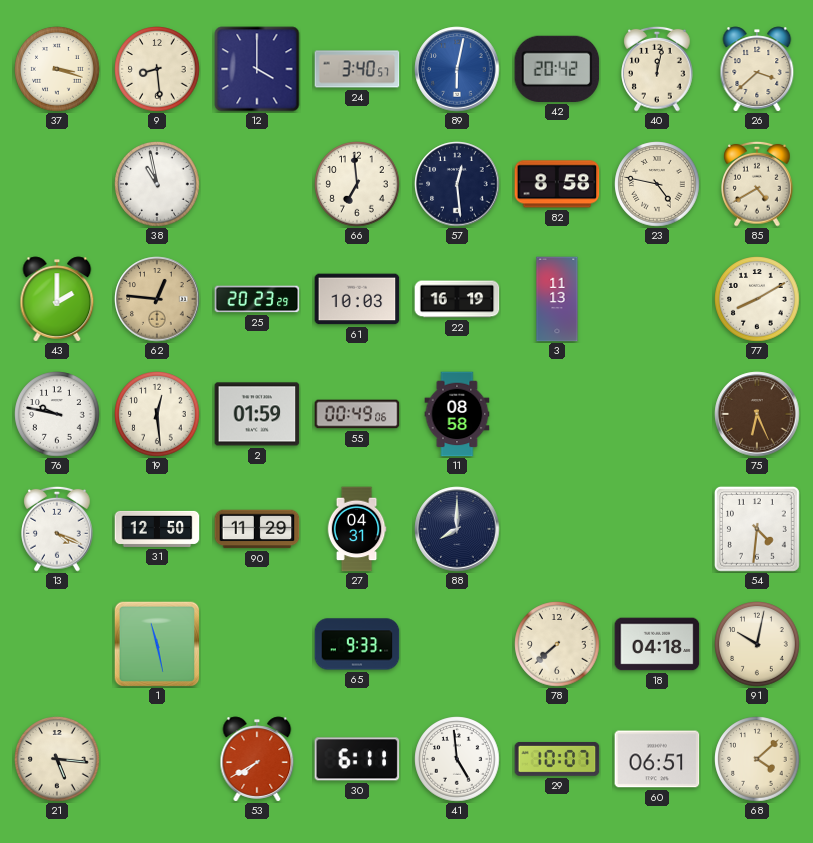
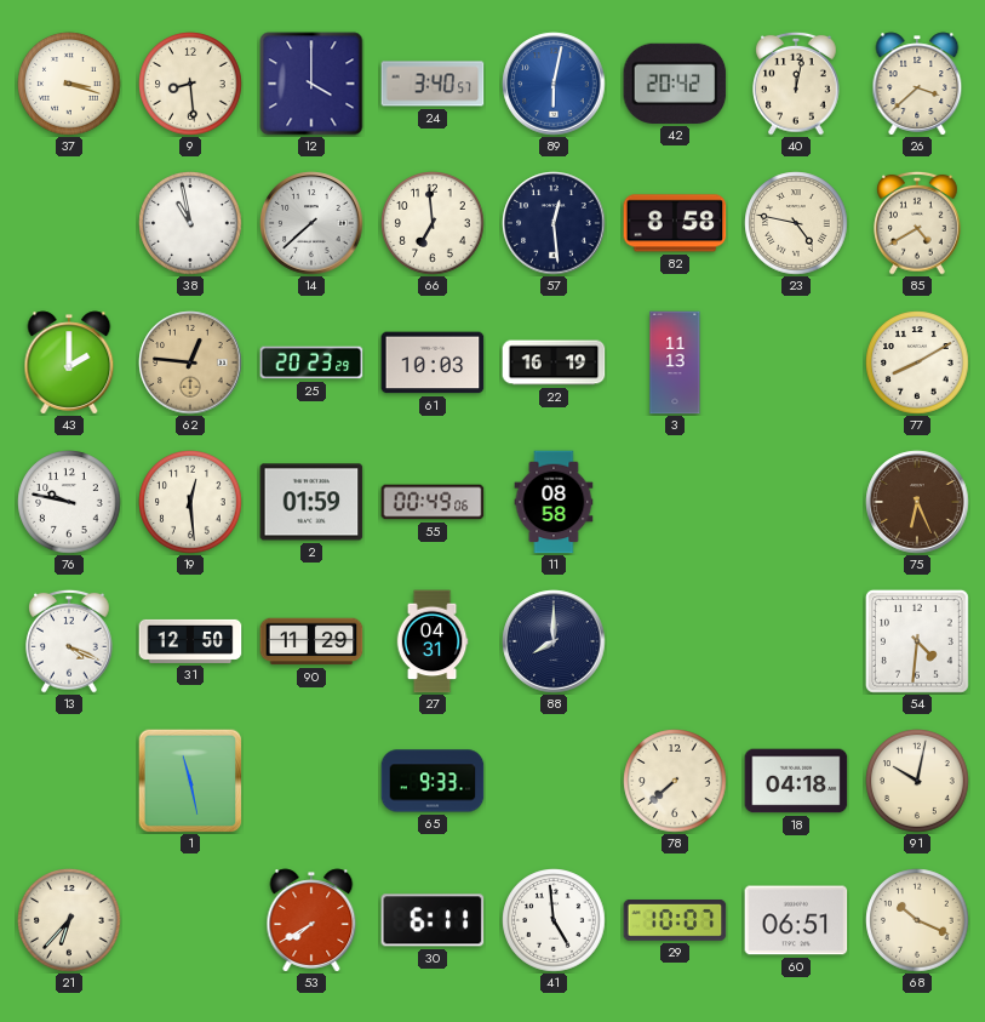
14: none -> 7:38 (311, 223)
21: 5:16 -> 6:37 (69, 920)
68: 4:08 -> 10:19 (917, 920)
